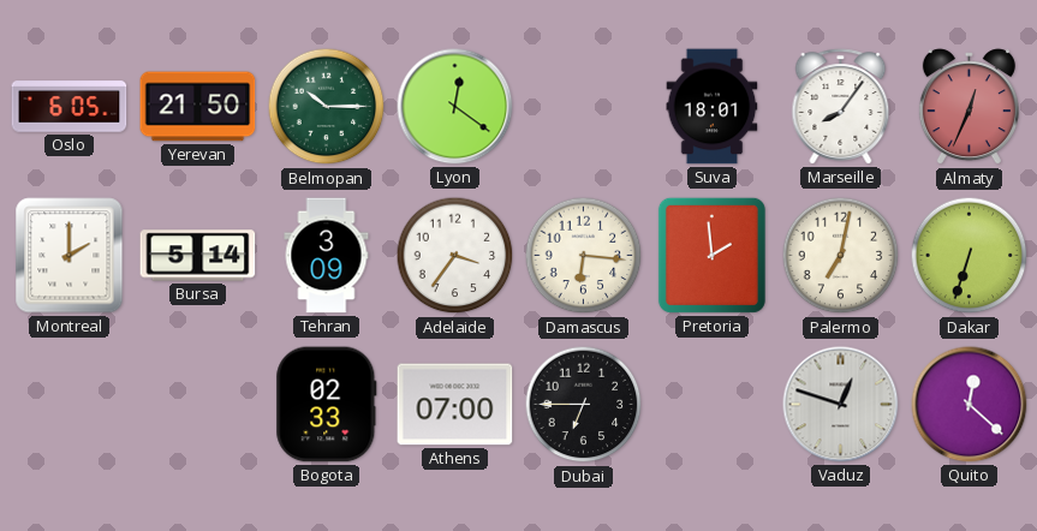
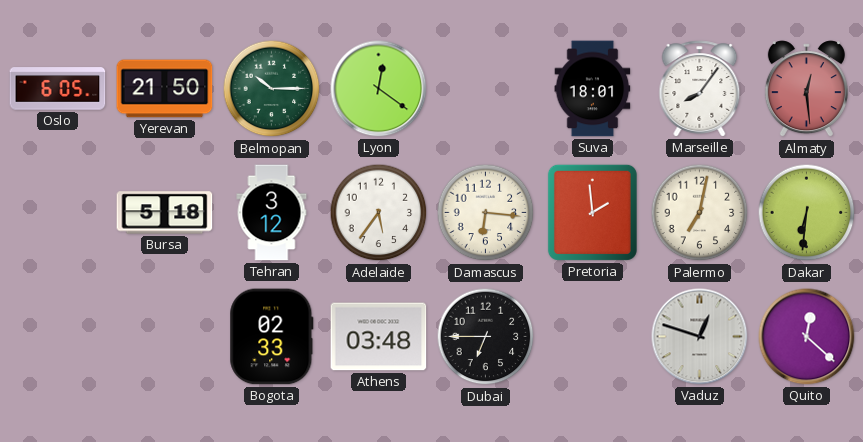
Almaty: 12:34 -> 12:29 (806, 89)
Montreal: 2:00 -> none (70, 256)
Bursa: 5:14 -> 5:18 (165, 213)
Tehran: 3:09 -> 3:12 (272, 213)
Adelaide: 3:36 -> 5:36 (379, 213)
Dakar: 6:33 -> 6:31 (807, 213)
Athens: 07:00 -> 03:48 (379, 337)
